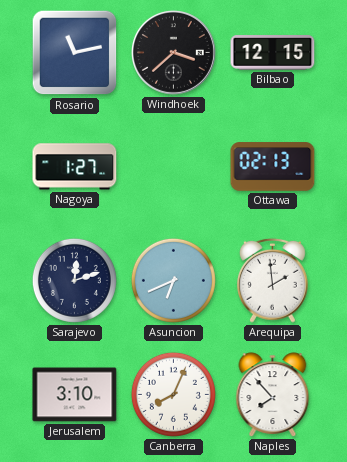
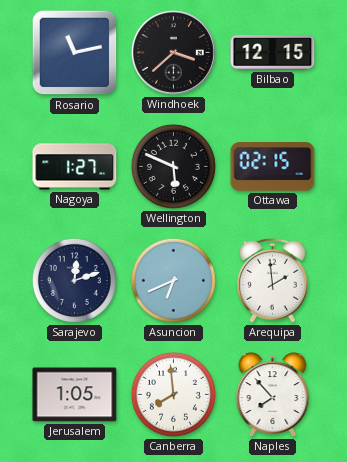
Wellington: none -> 5:49 (173, 166)
Ottawa: 02:13 -> 02:15 (273, 167)
Jerusalem: 3:10 -> 1:05 (75, 395)
Canberra: 8:04 -> 7:59 (173, 394)
